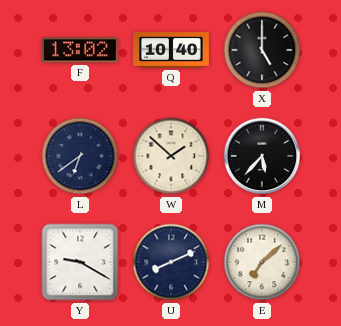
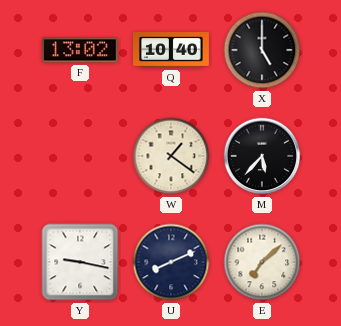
L: 6:39 -> none (80, 156)
W: 1:52 -> 1:21 (171, 156)
Y: 9:20 -> 9:17 (80, 262)
